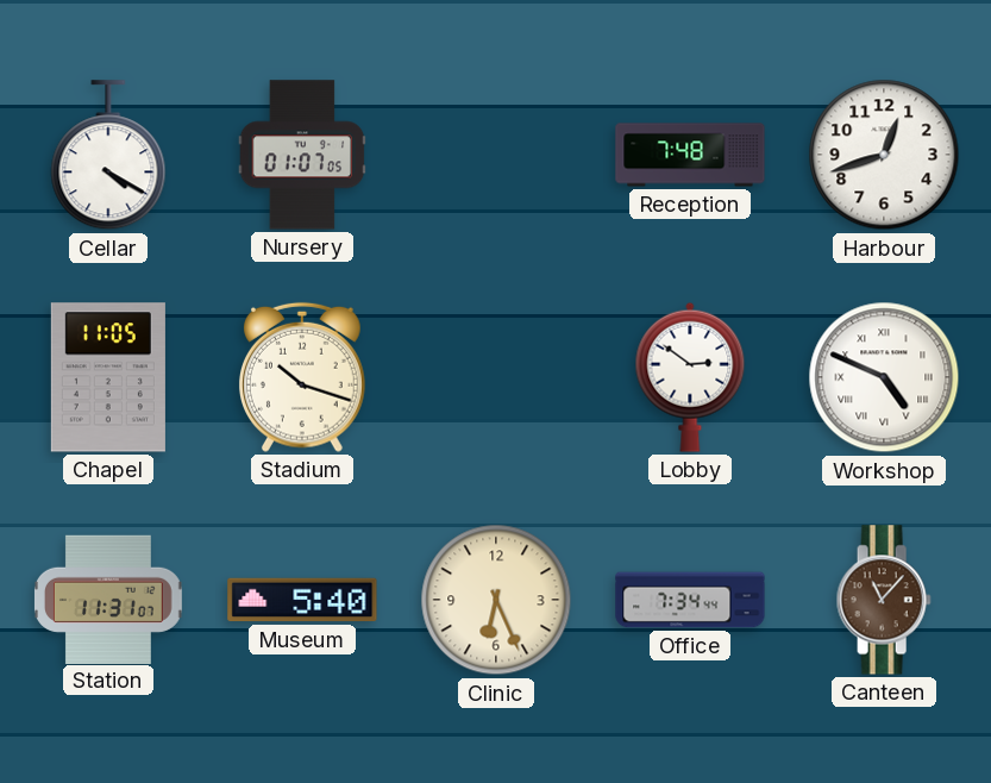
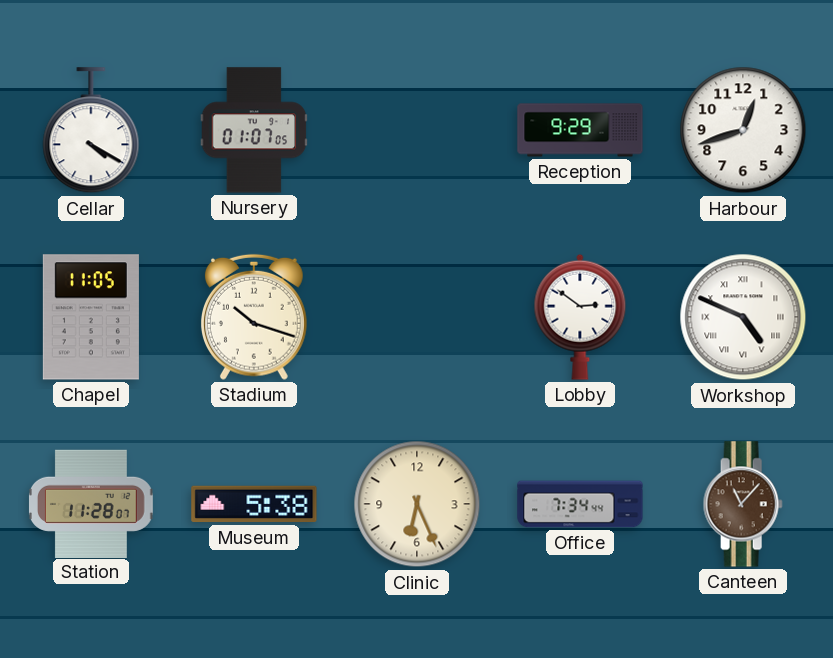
Reception: 7:48 -> 9:29 (580, 130)
Station: 11:31 -> 11:28 (91, 503)
Museum: 5:40 -> 5:38 (254, 504)
